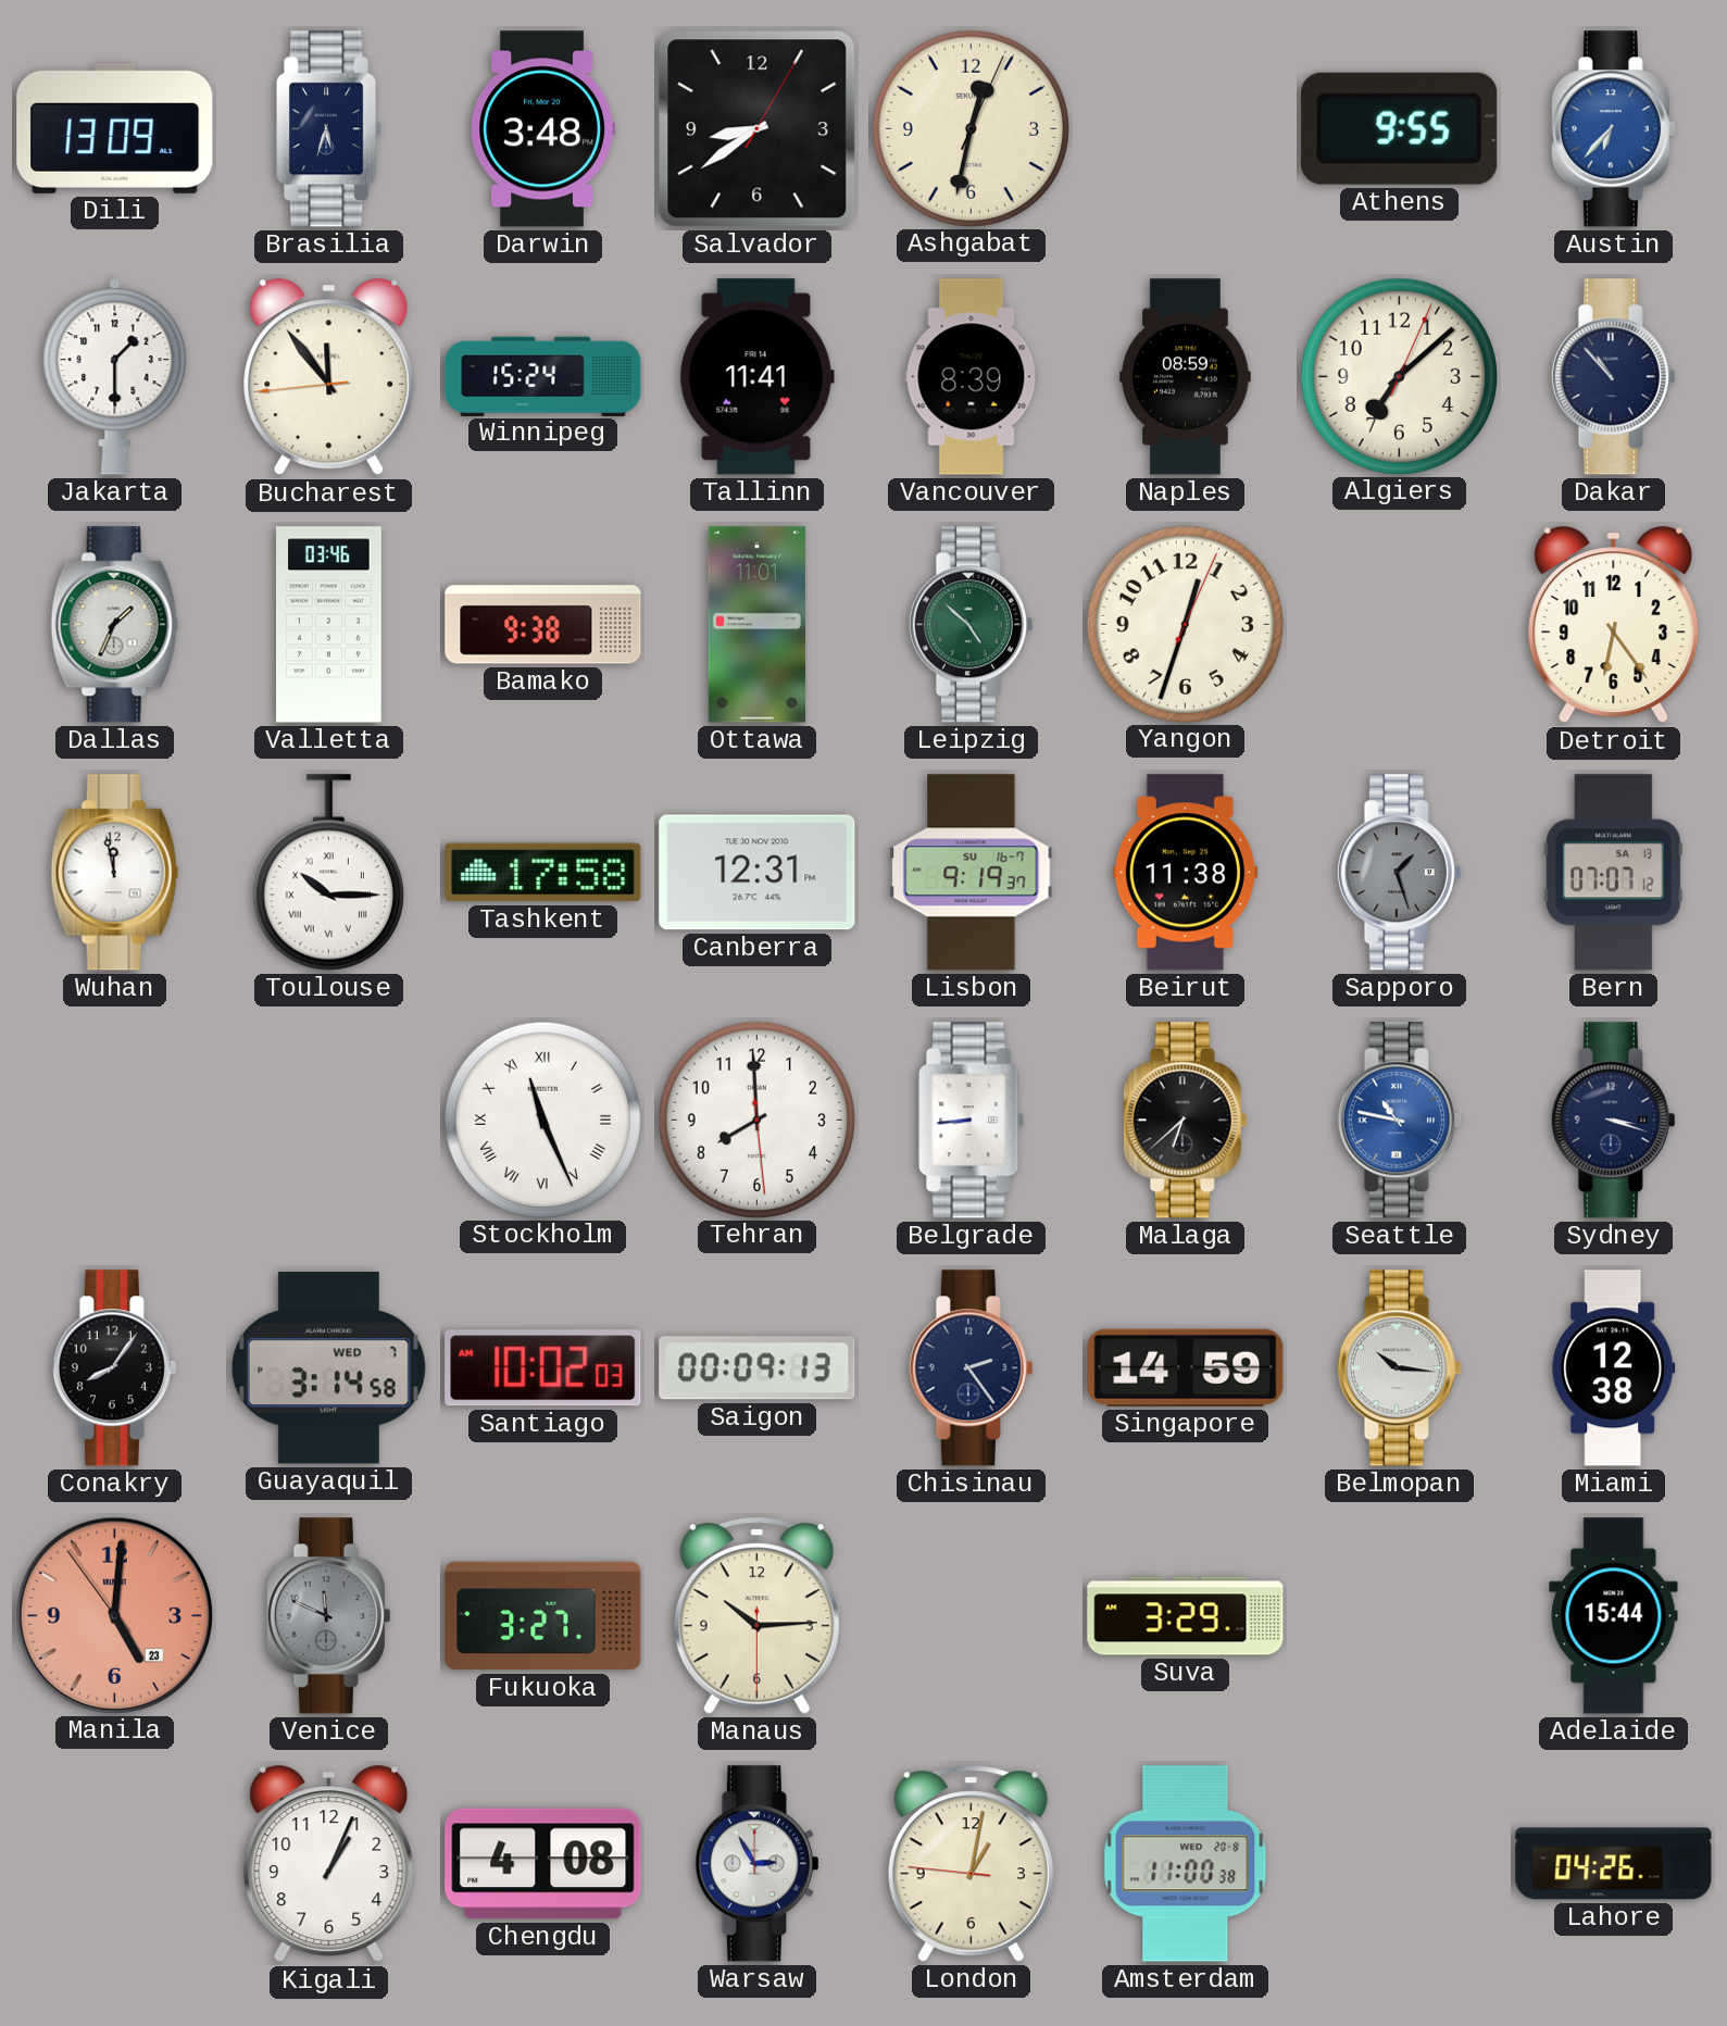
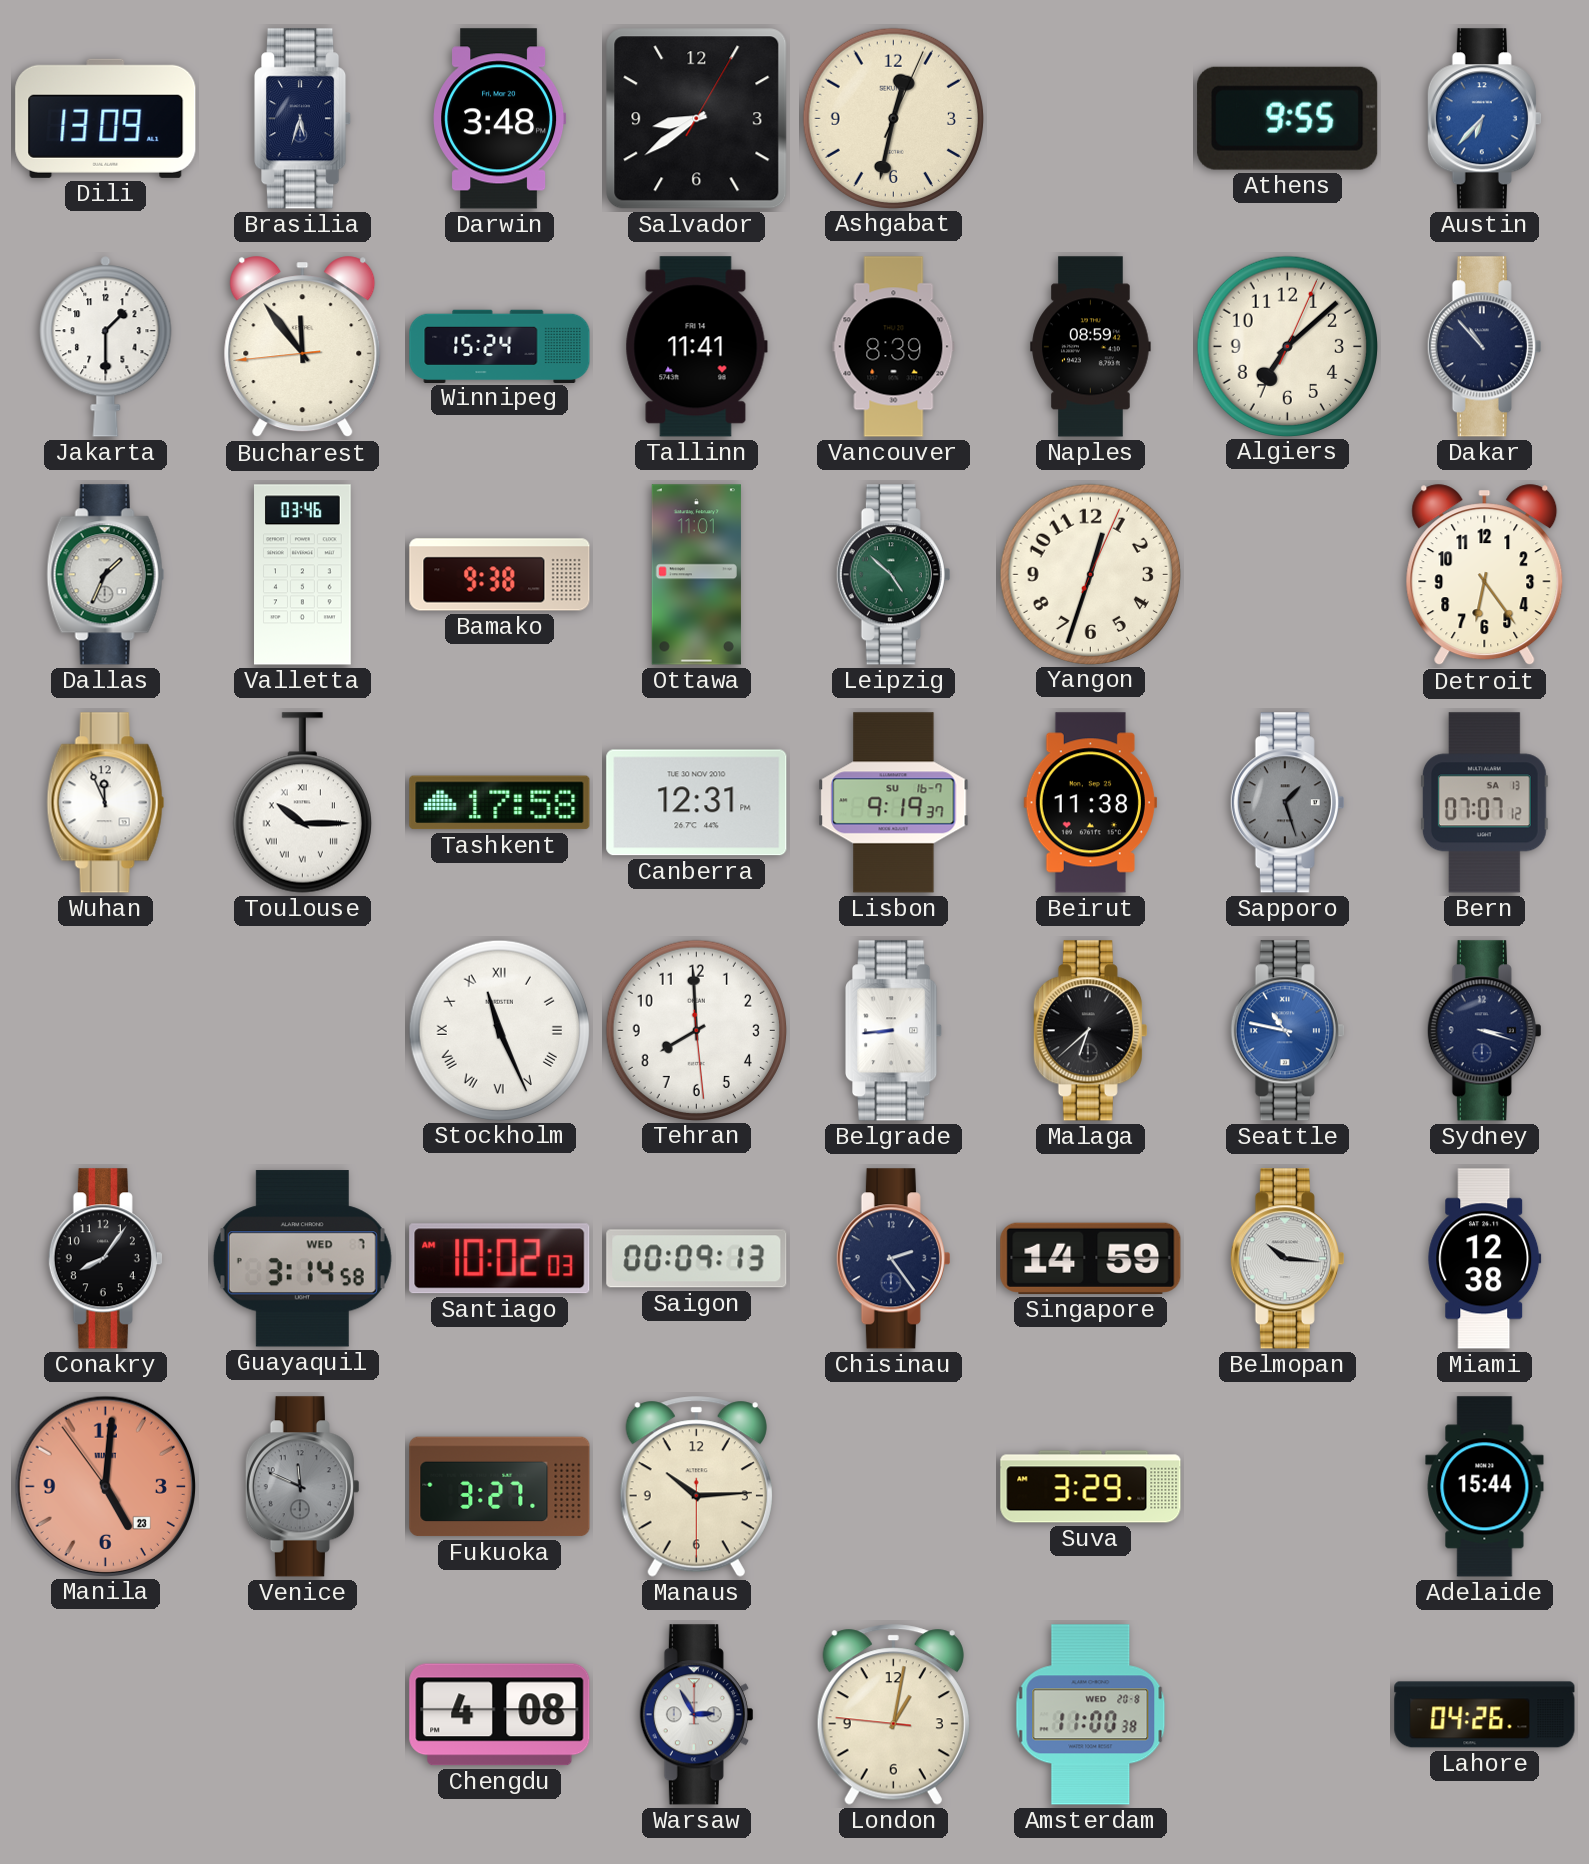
Wuhan: 11:58 -> 11:56 (106, 803)
Kigali: 1:04 -> none (329, 1864)
